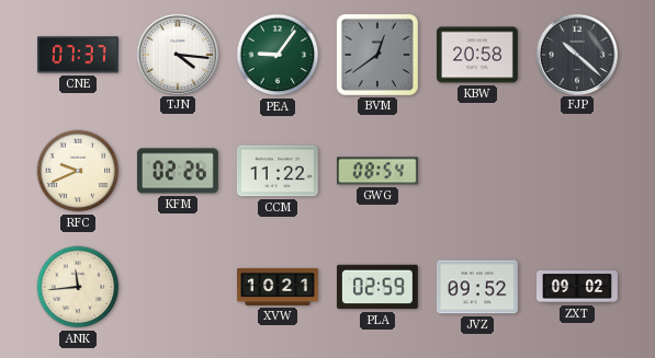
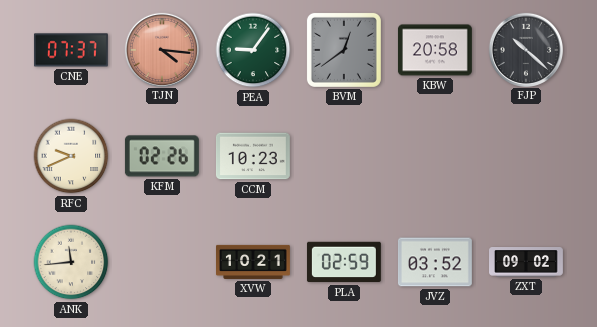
TJN dial: white -> salmon (161, 49)
CCM: 11:22 -> 10:23 (253, 156)
GWG: 08:54 -> none (377, 171)
JVZ: 09:52 -> 03:52 (435, 262)
